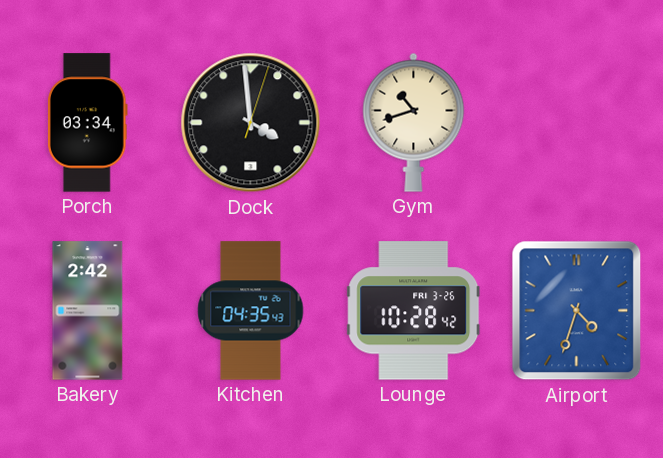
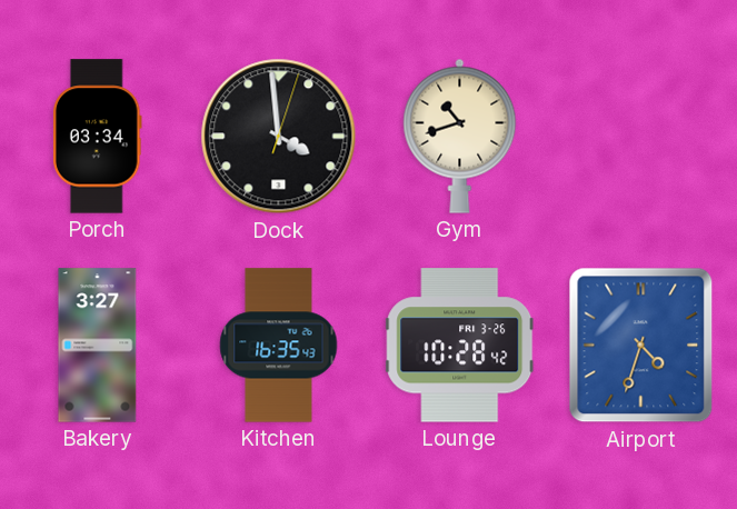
Bakery: 2:42 -> 3:27 (98, 346)
Kitchen: 04:35 -> 16:35 (279, 346)
